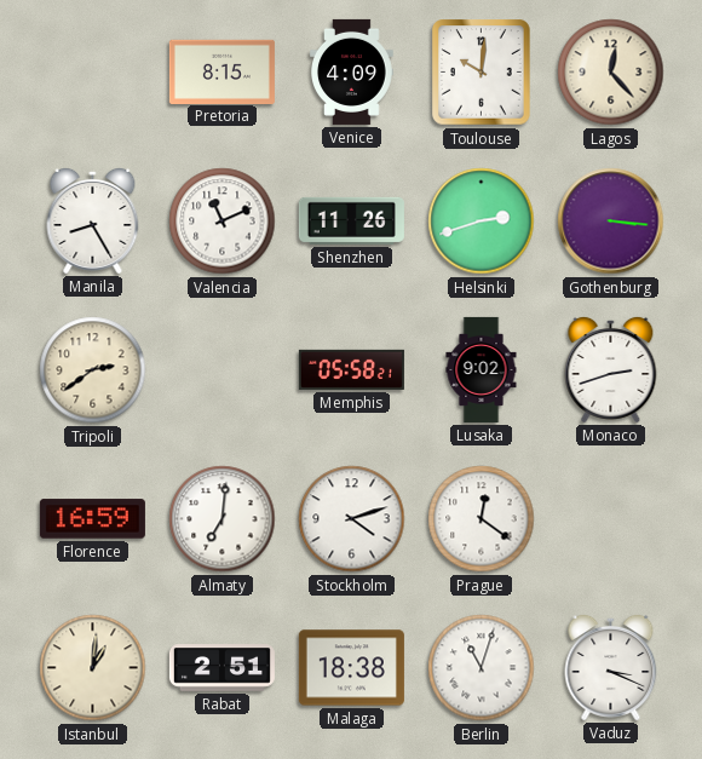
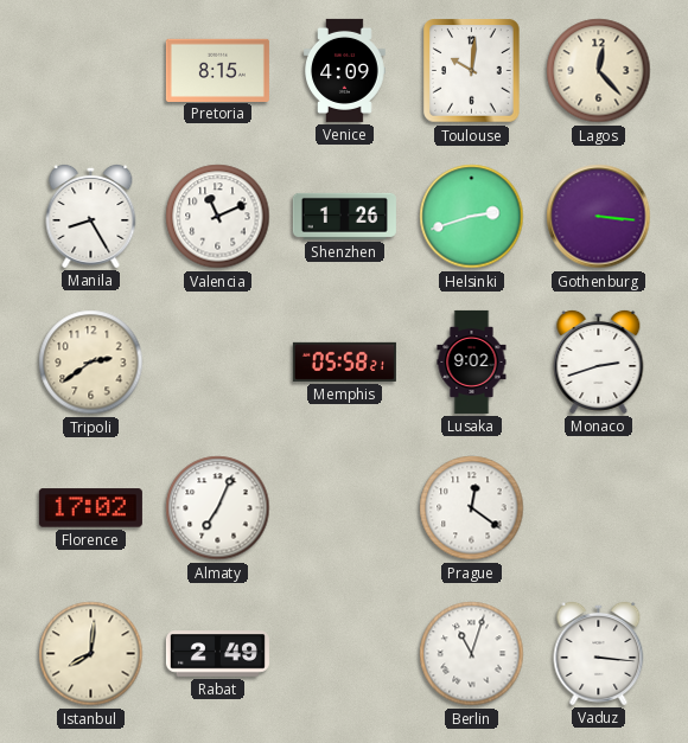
Shenzhen: 11:26 -> 1:26 (344, 216)
Florence: 16:59 -> 17:02 (90, 508)
Almaty: 7:01 -> 7:04 (218, 508)
Stockholm: 4:12 -> none (352, 519)
Istanbul: 1:01 -> 8:01 (91, 654)
Rabat: 2:51 -> 2:49 (217, 654)
Malaga: 18:38 -> none (351, 668)
Vaduz: 3:19 -> 3:16 (599, 653)
